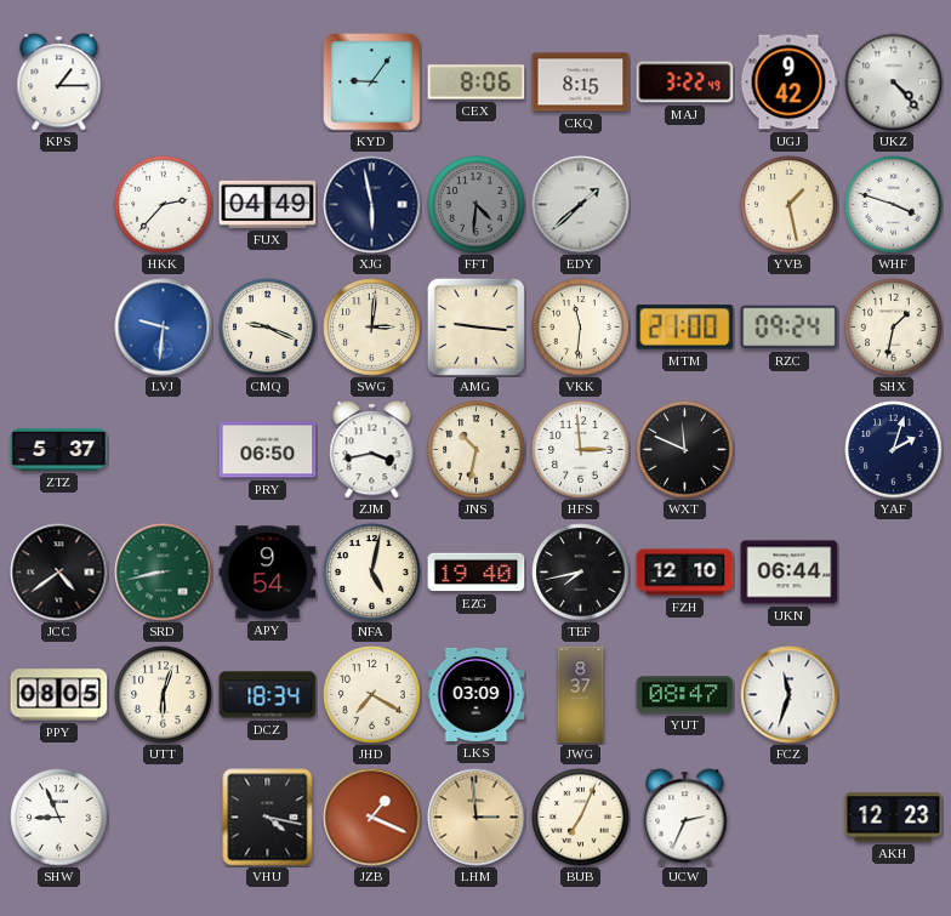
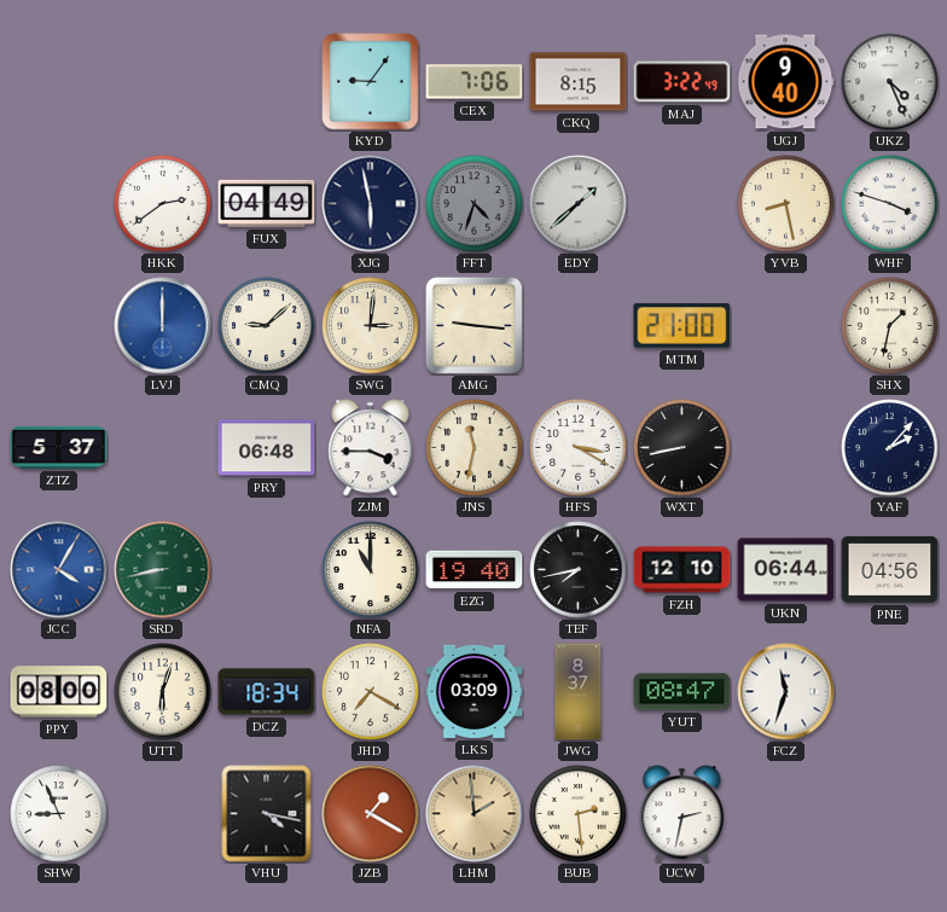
KPS: 1:15 -> none (59, 83)
CEX: 8:06 -> 7:06 (475, 82)
UGJ: 9:42 -> 9:40 (785, 82)
UKZ: 4:23 -> 4:26 (890, 82)
HKK: 2:37 -> 2:39 (163, 204)
FFT: 4:31 -> 4:33 (475, 204)
YVB: 1:28 -> 8:28 (786, 204)
LVJ: 9:31 -> 12:00 (163, 326)
CMQ: 9:19 -> 9:08 (267, 326)
VKK: 11:31 -> none (581, 328)
RZC: 09:24 -> none (790, 328)
PRY: 06:50 -> 06:48 (267, 448)
ZJM: 3:43 -> 3:45 (371, 448)
JNS: 10:32 -> 11:32 (475, 448)
HFS: 2:59 -> 3:20 (579, 448)
WXT: 11:49 -> 8:43 (682, 448)
YAF: 2:03 -> 2:07 (890, 448)
JCC: 4:39 -> 4:05 (59, 570)
JCC dial: black -> blue (59, 570)
APY: 9:54 -> none (268, 573)
NFA: 5:02 -> 11:00 (371, 570)
PNE: none -> 04:56 (890, 569)
PPY: 08:05 -> 08:00 (59, 692)
JZB: 1:19 -> 1:20 (371, 814)
LHM: 2:59 -> 1:59 (475, 814)
BUB: 7:04 -> 2:29 (579, 814)
UCW: 2:34 -> 2:32 (682, 814)
AKH: 12:23 -> none (894, 818)
